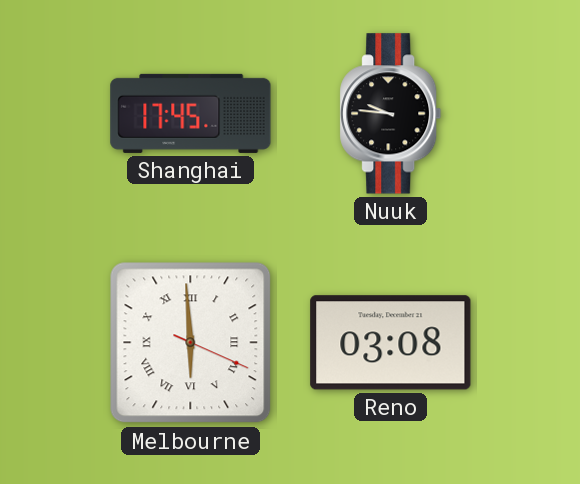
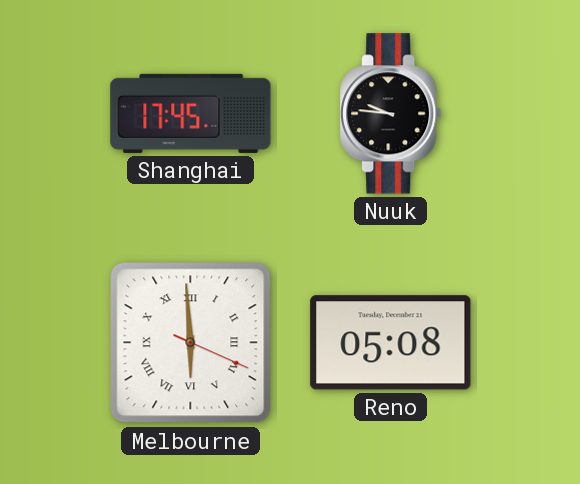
Reno: 03:08 -> 05:08 (391, 343)
